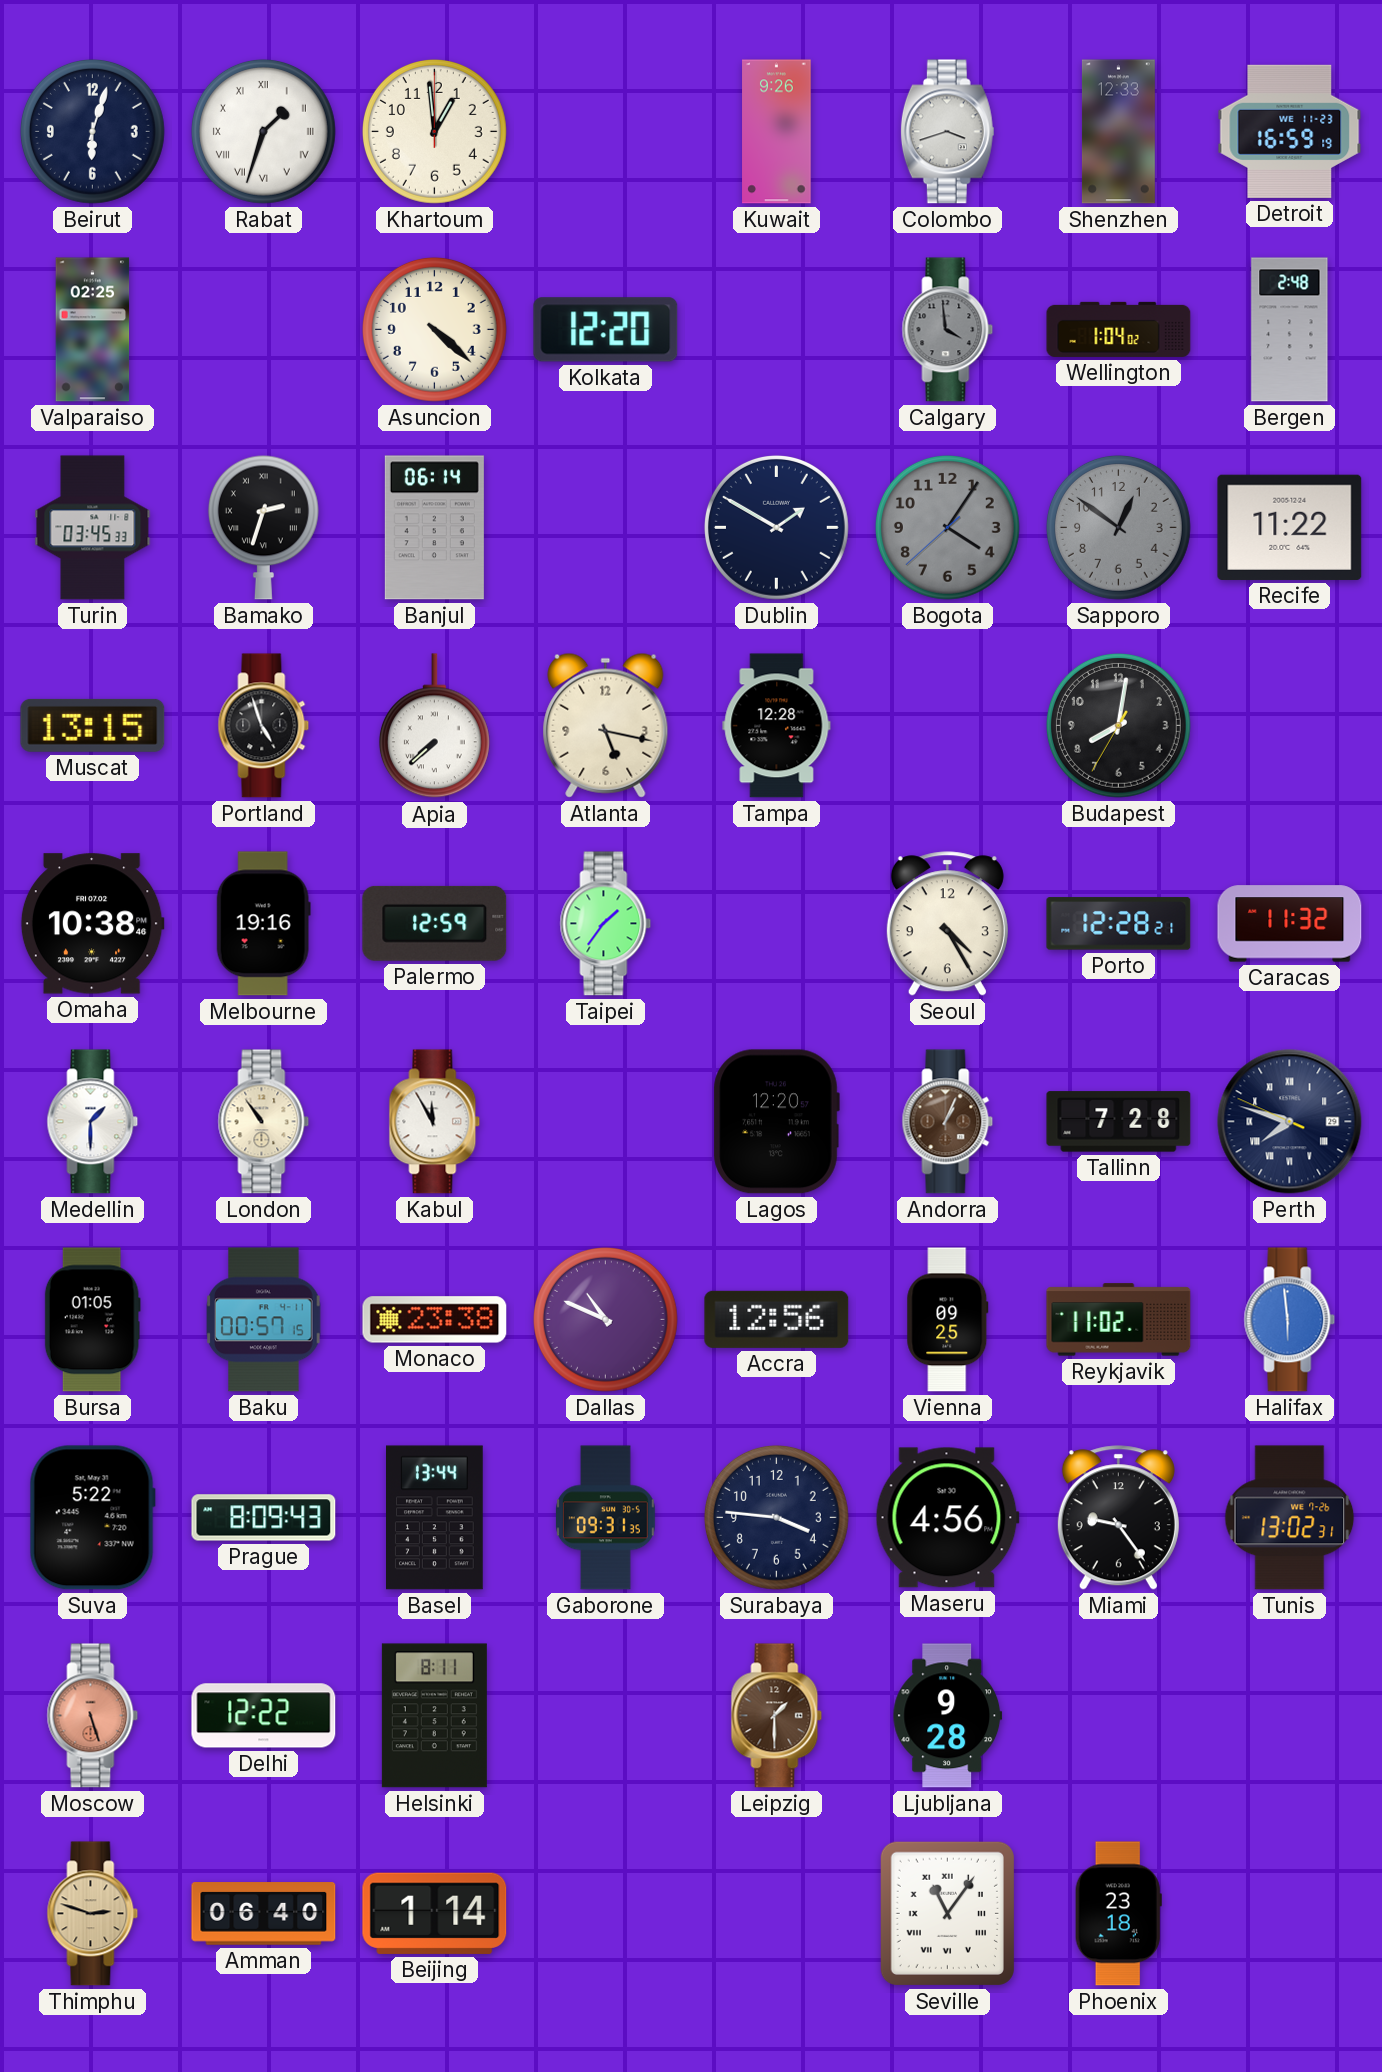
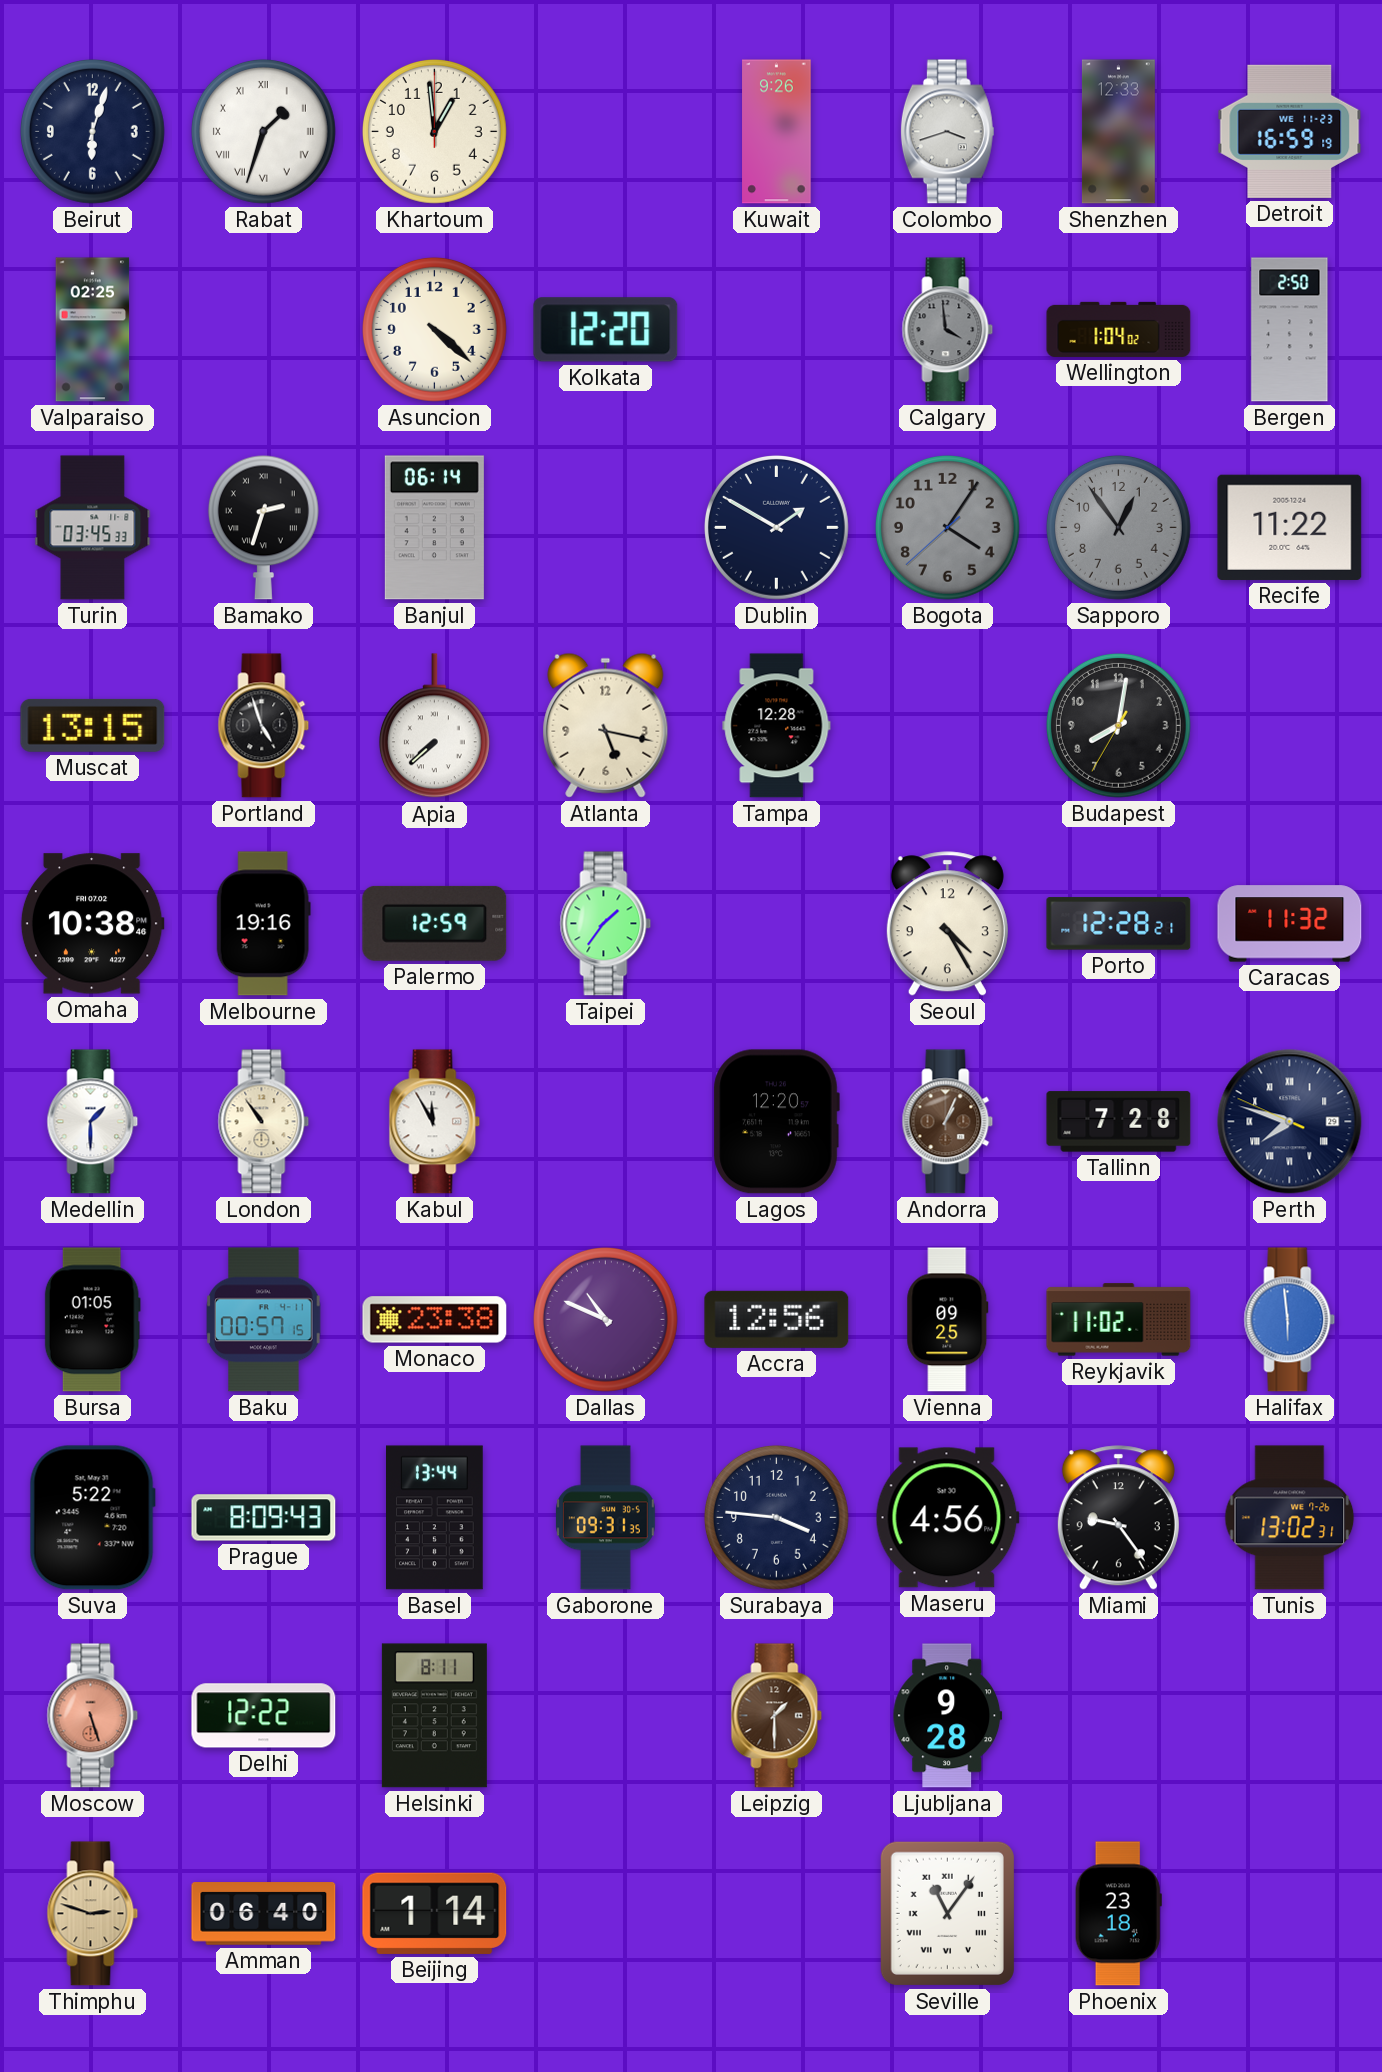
Bergen: 2:48 -> 2:50 (1290, 330)
Sapporo: 12:51 -> 12:54 (1118, 527)
